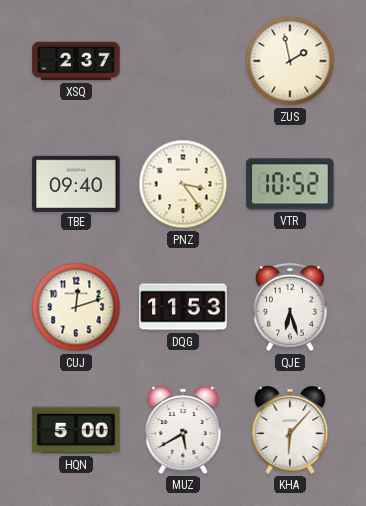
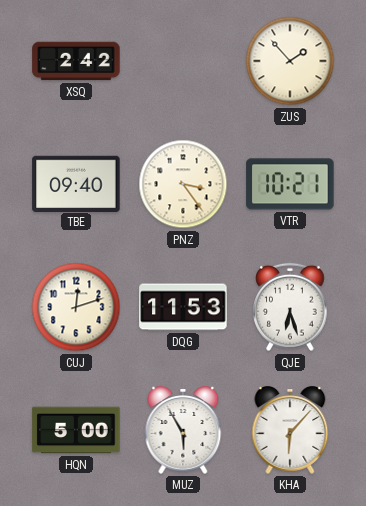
XSQ: 2:37 -> 2:42 (76, 61)
ZUS: 1:58 -> 1:53 (290, 61)
VTR: 10:52 -> 10:21 (290, 184)
MUZ: 5:40 -> 5:55 (183, 430)
